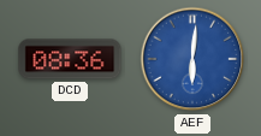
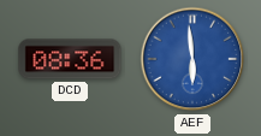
AEF: 6:01 -> 5:59 (192, 59)
